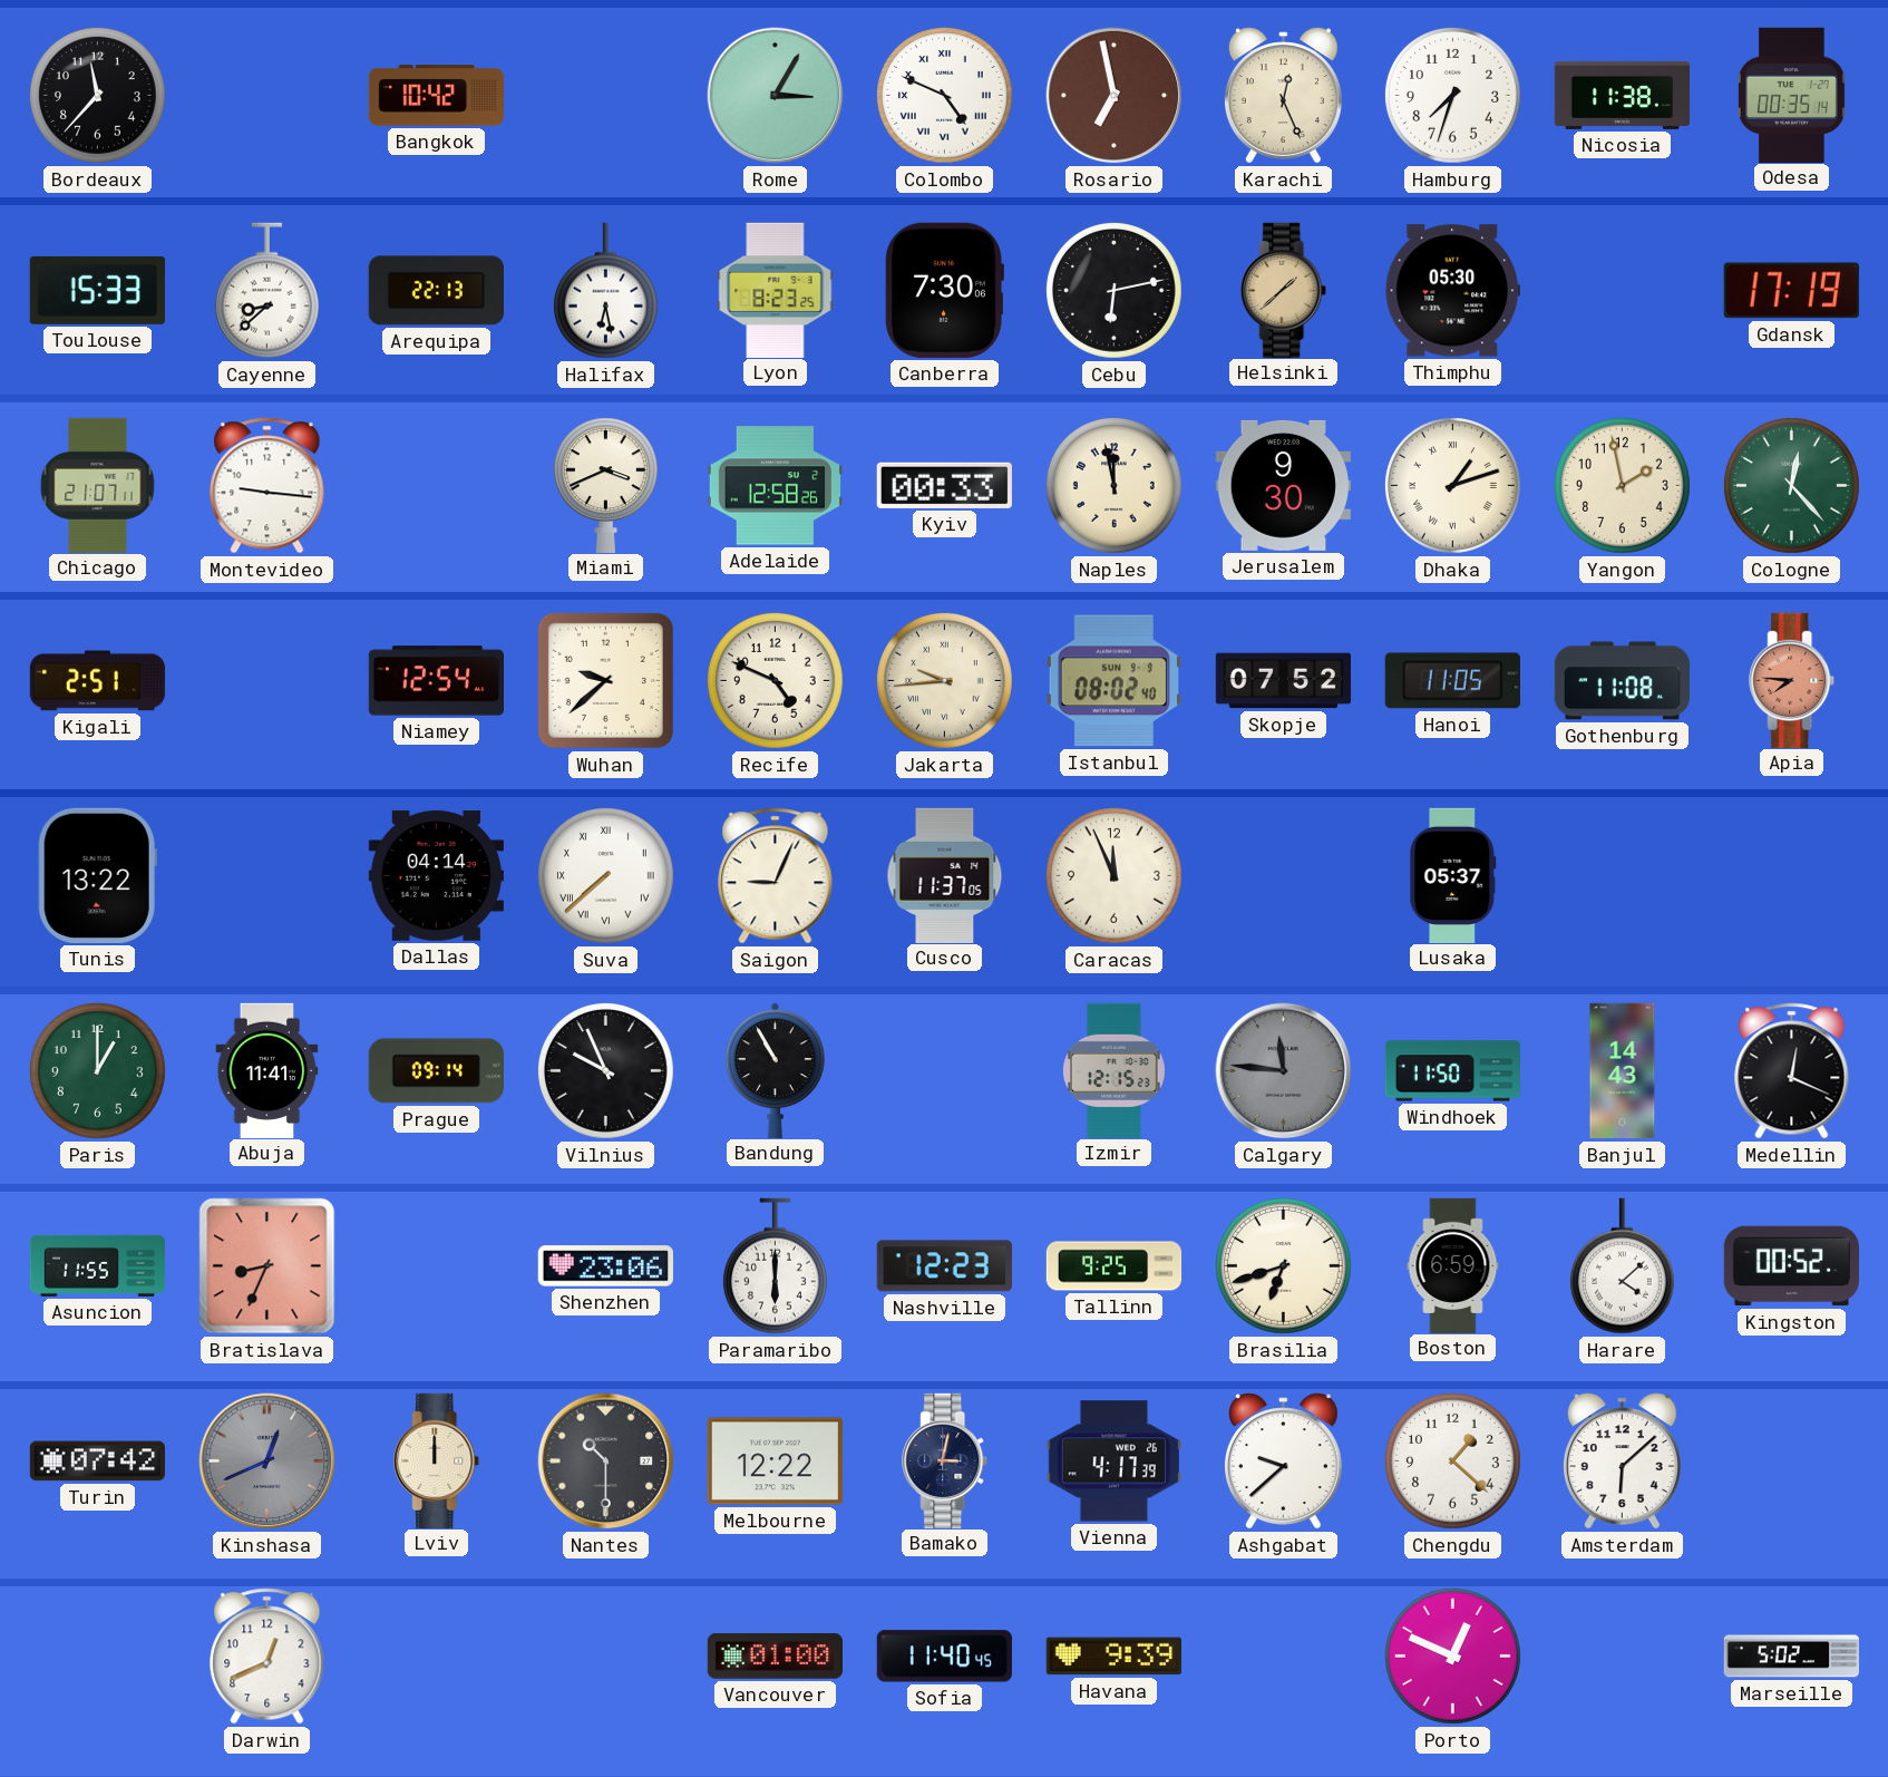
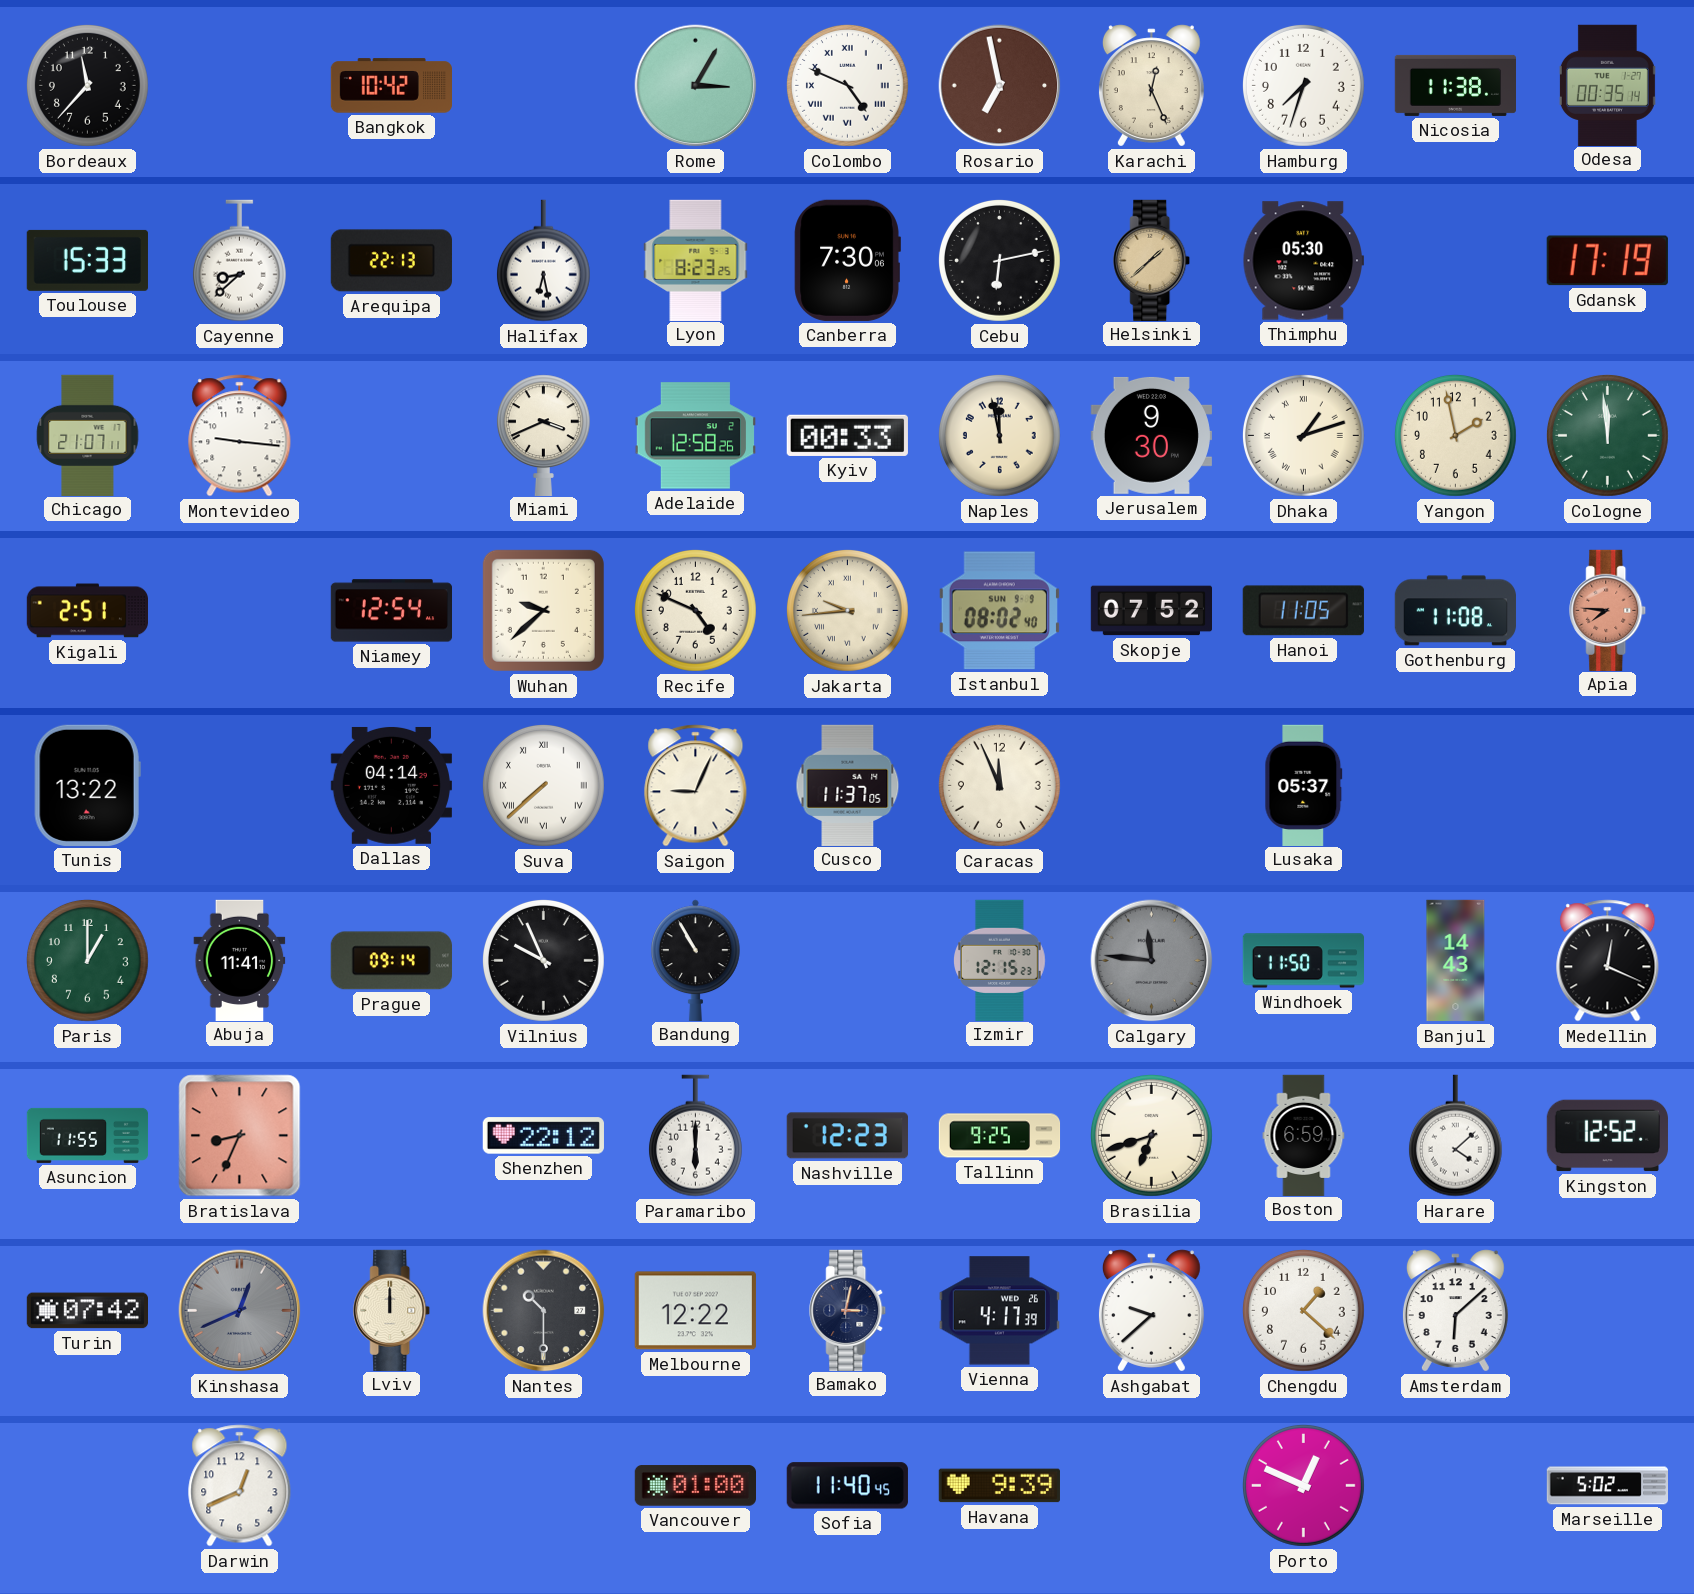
Cologne: 12:23 -> 11:59 (1608, 436)
Shenzhen: 23:06 -> 22:12 (543, 1136)
Kingston: 00:52 -> 12:52 (1607, 1136)
